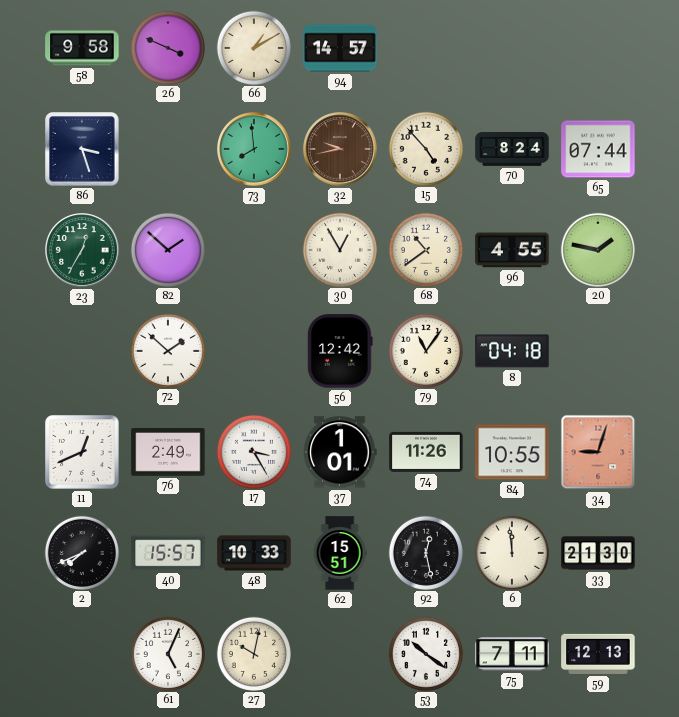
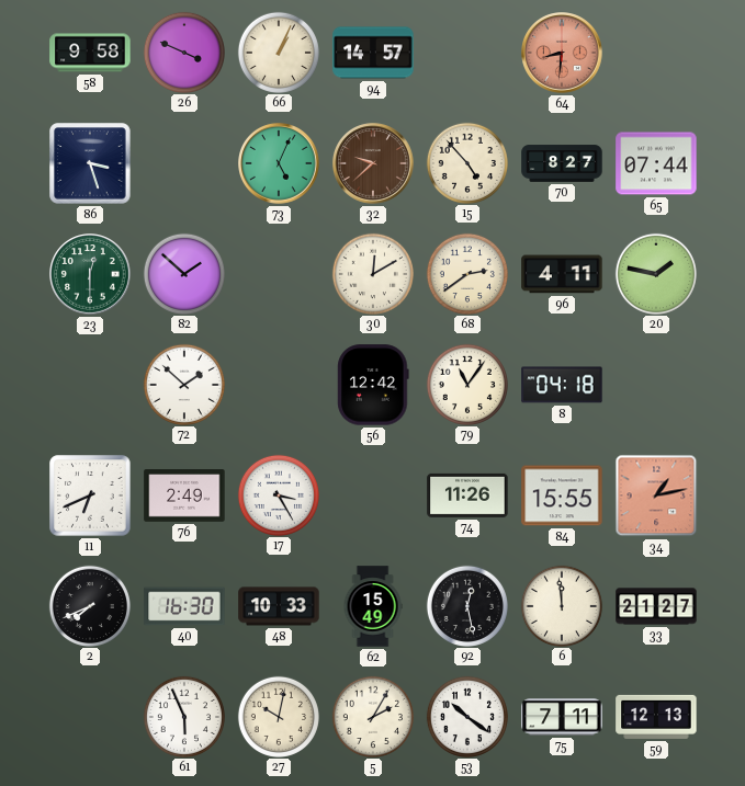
66: 1:10 -> 1:04 (278, 52)
64: none -> 8:31 (562, 53)
73: 7:59 -> 5:04 (279, 163)
32: 9:43 -> 9:38 (373, 163)
70: 8:24 -> 8:27 (562, 163)
23: 12:35 -> 12:30 (90, 274)
30: 12:55 -> 12:10 (372, 273)
68: 10:39 -> 2:39 (466, 273)
96: 4:55 -> 4:11 (562, 274)
11: 12:41 -> 6:41 (90, 495)
37: 1:01 -> none (340, 452)
84: 10:55 -> 15:55 (562, 495)
34: 9:03 -> 1:13 (656, 495)
40: 15:57 -> 16:30 (184, 606)
62: 15:51 -> 15:49 (373, 606)
33: 21:30 -> 21:27 (656, 606)
61: 5:04 -> 5:56 (183, 716)
5: none -> 2:05 (372, 716)
